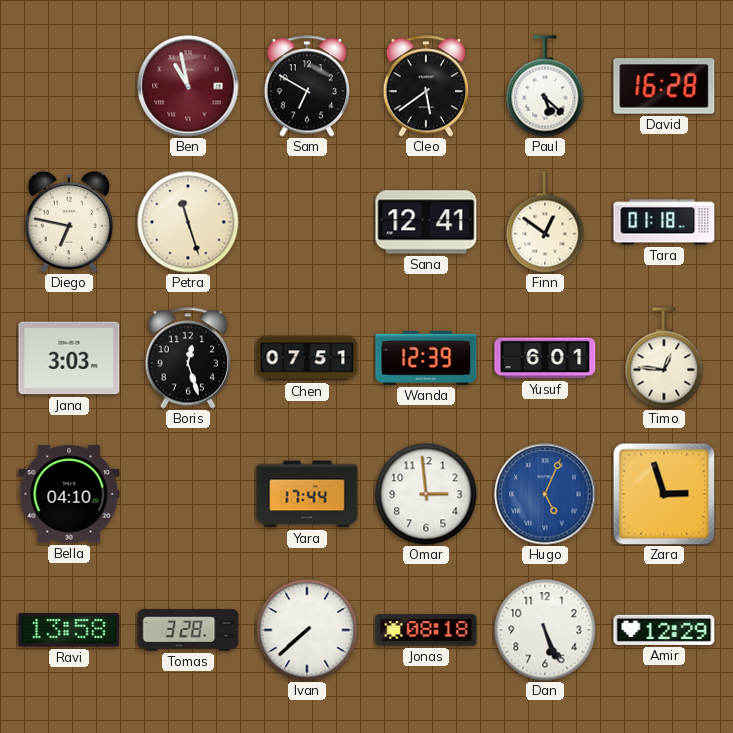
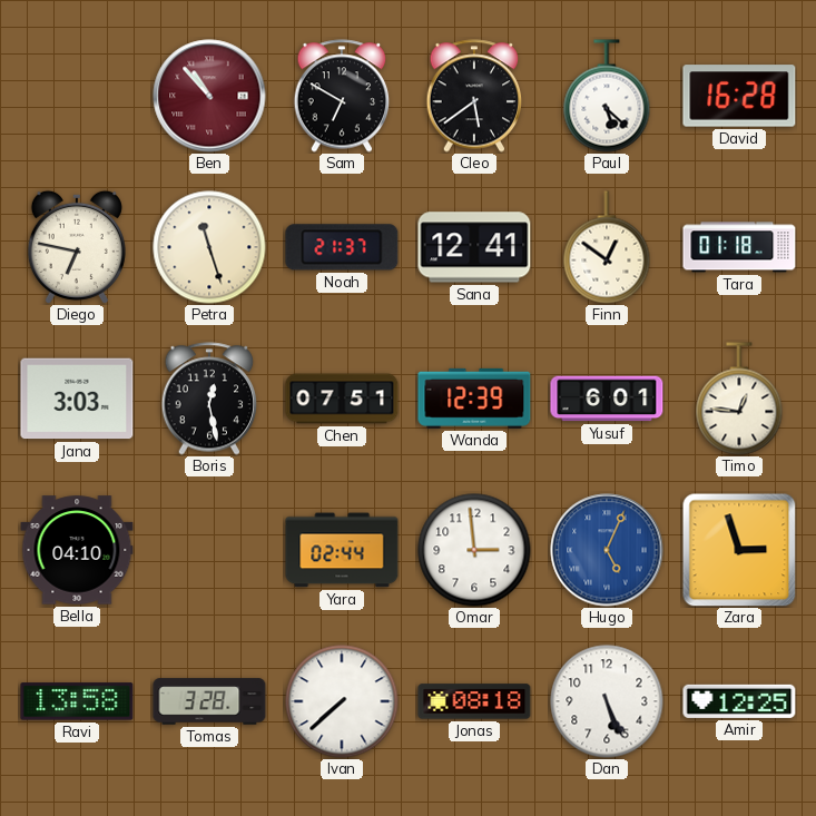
Ben: 10:58 -> 10:53 (209, 96)
Noah: none -> 21:37 (342, 247)
Boris: 12:27 -> 12:28 (209, 399)
Yara: 17:44 -> 02:44 (342, 550)
Amir: 12:29 -> 12:25 (739, 701)
